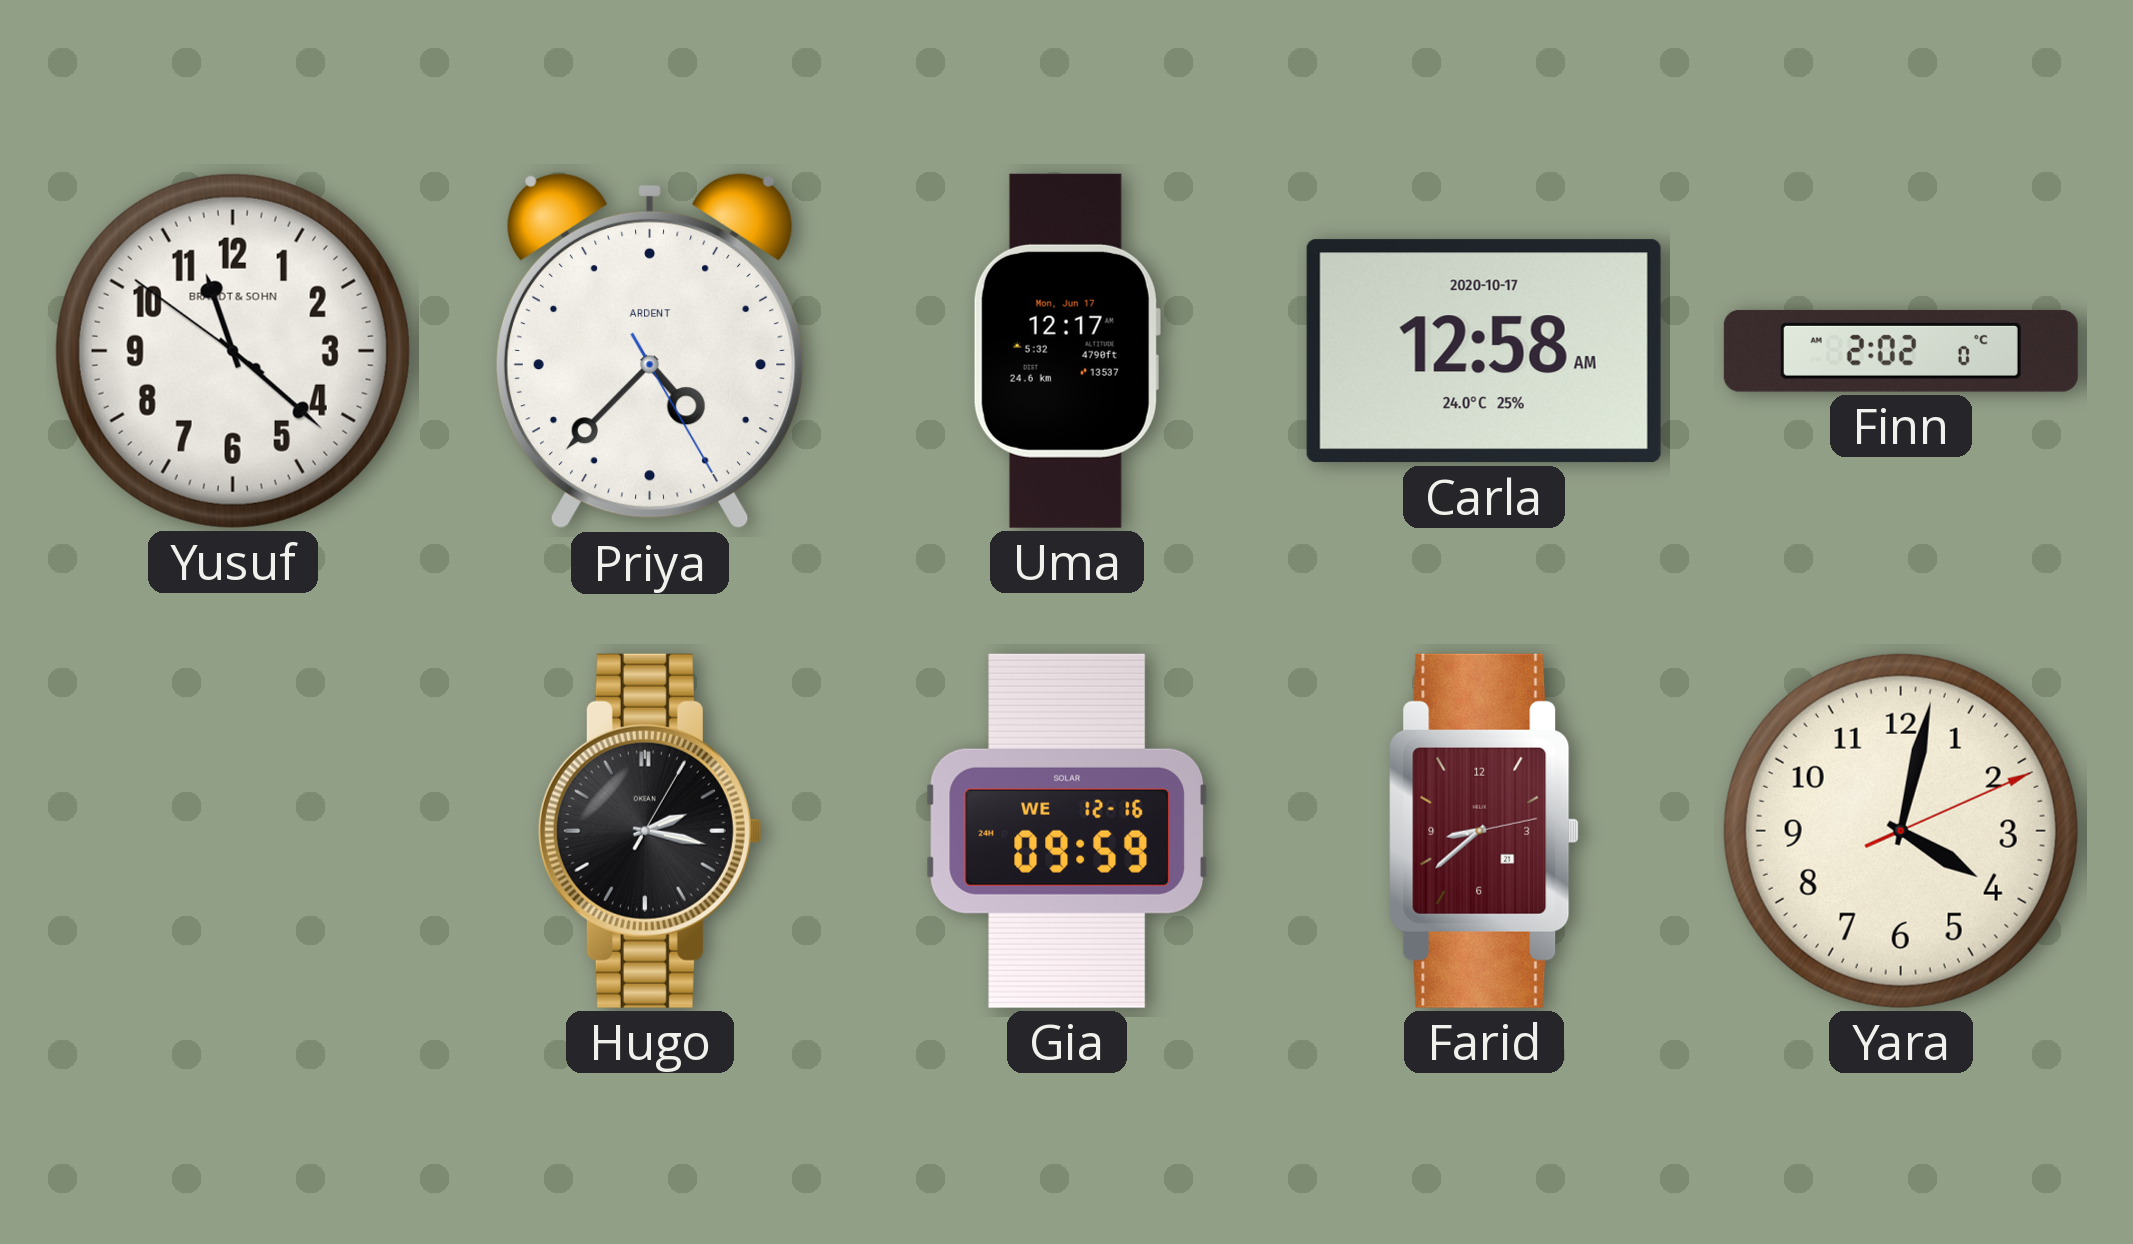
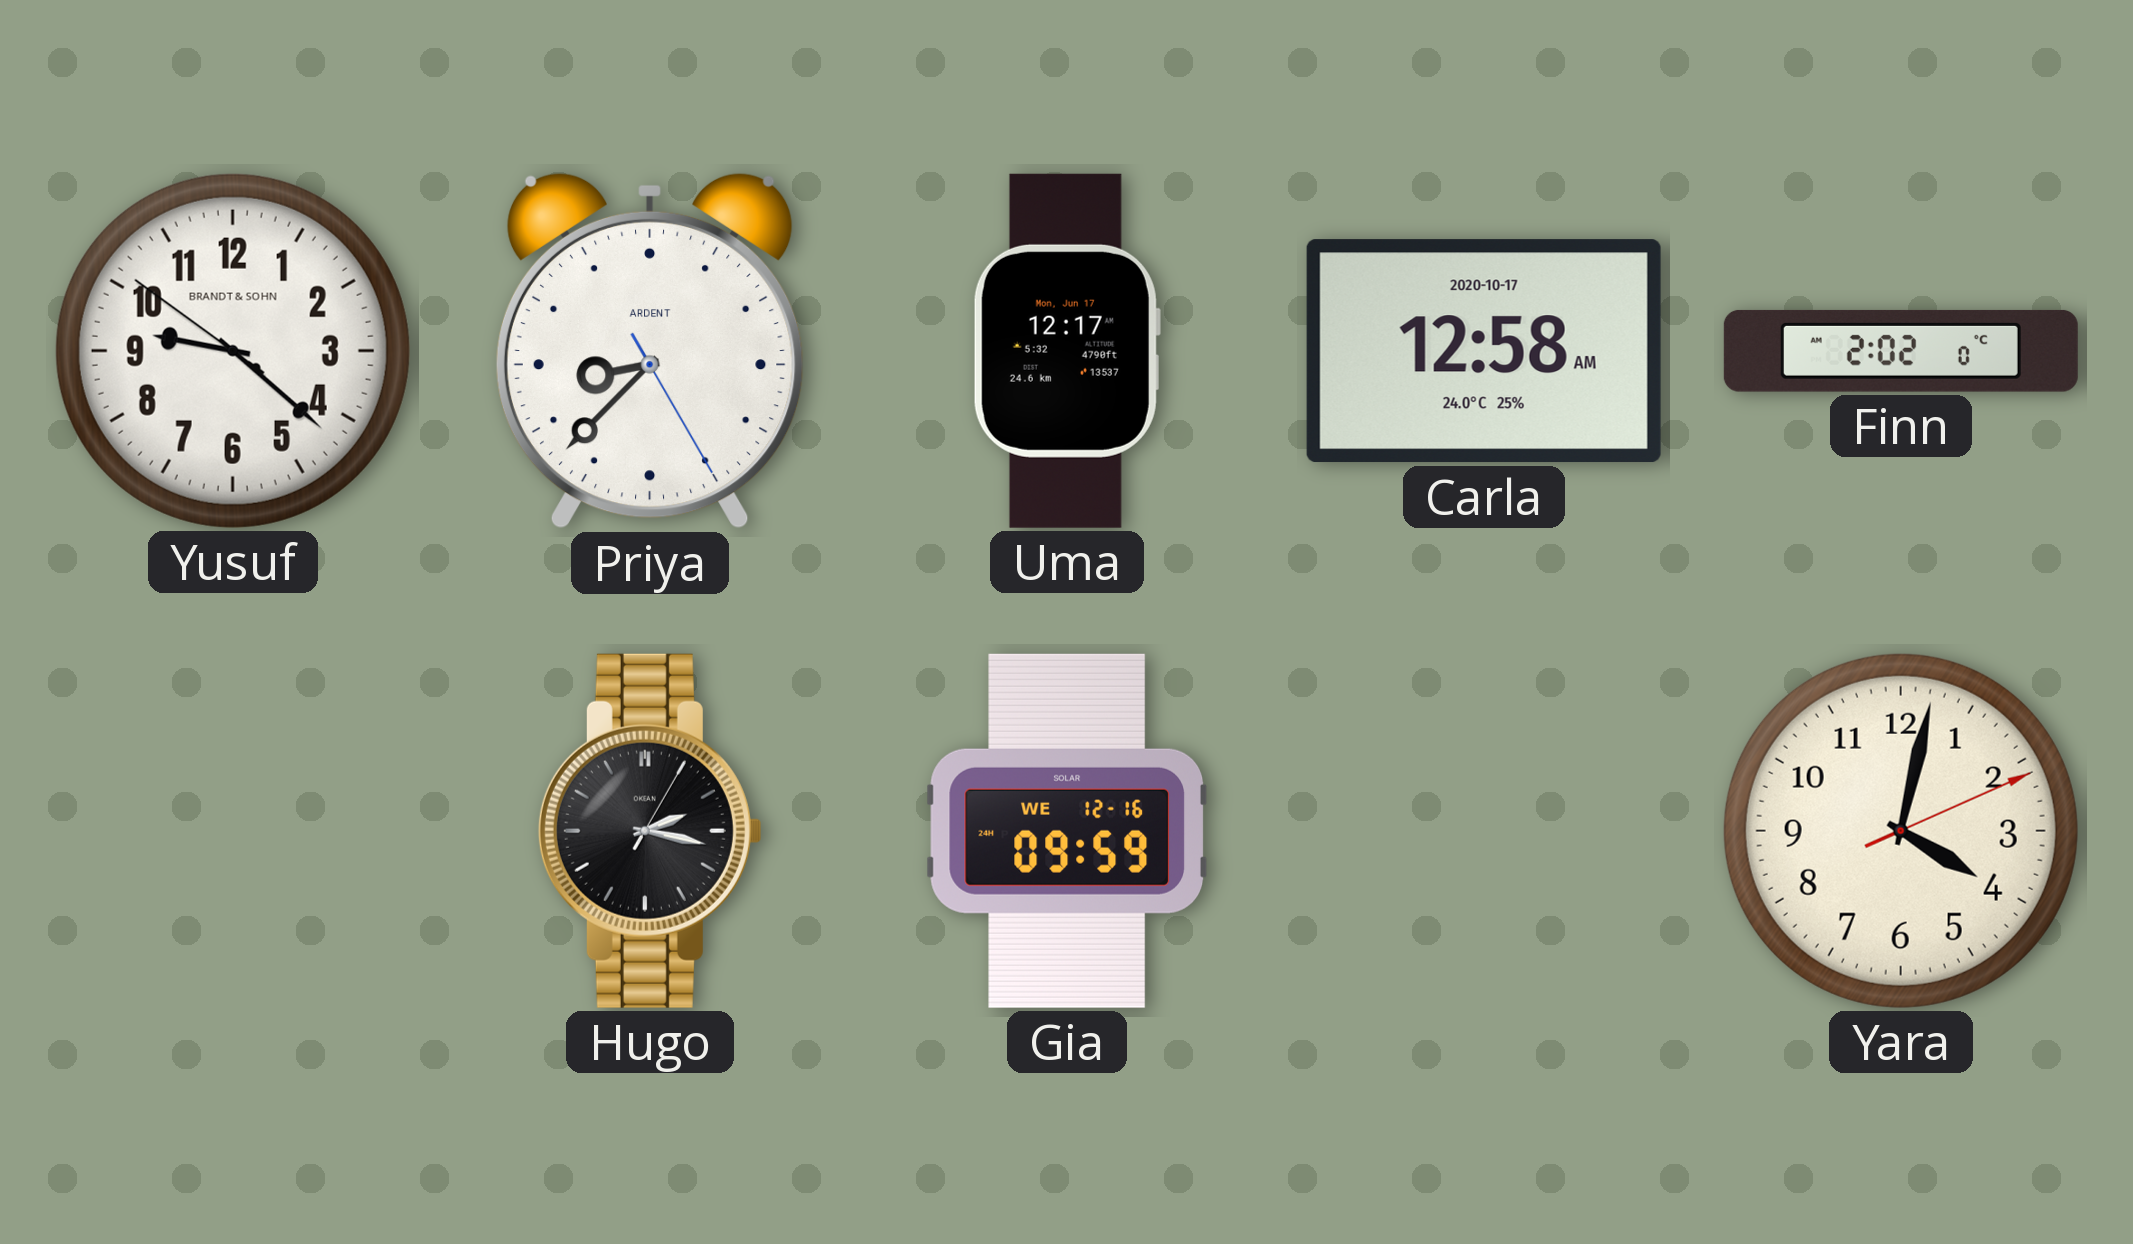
Yusuf: 11:21 -> 9:21 (233, 351)
Priya: 4:37 -> 8:37 (650, 351)
Farid: 8:38 -> none (1484, 831)
